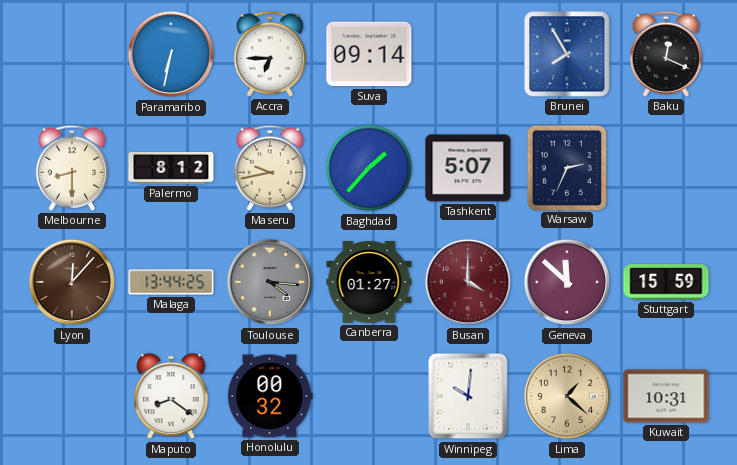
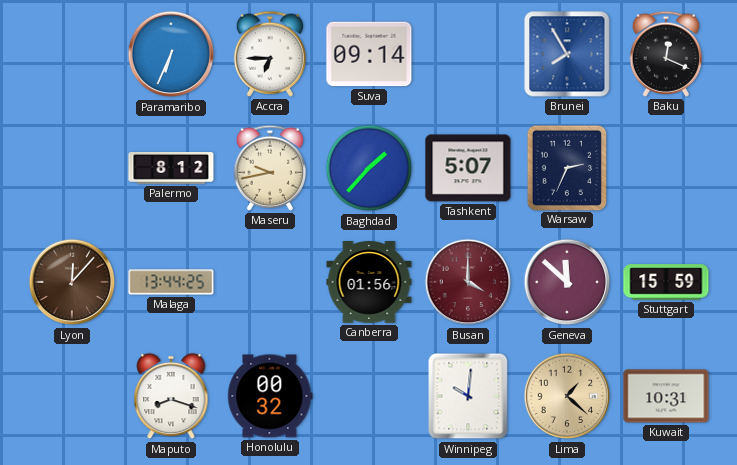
Paramaribo: 6:32 -> 6:34 (171, 54)
Melbourne: 8:30 -> none (72, 168)
Toulouse: 4:16 -> none (270, 282)
Canberra: 01:27 -> 01:56 (369, 282)
Maputo: 8:21 -> 8:18 (171, 396)
